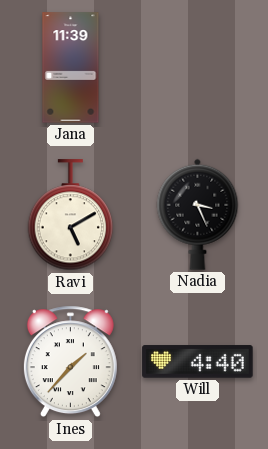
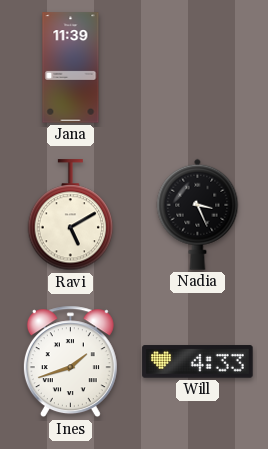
Ines: 1:37 -> 1:42 (70, 362)
Will: 4:40 -> 4:33 (198, 362)
